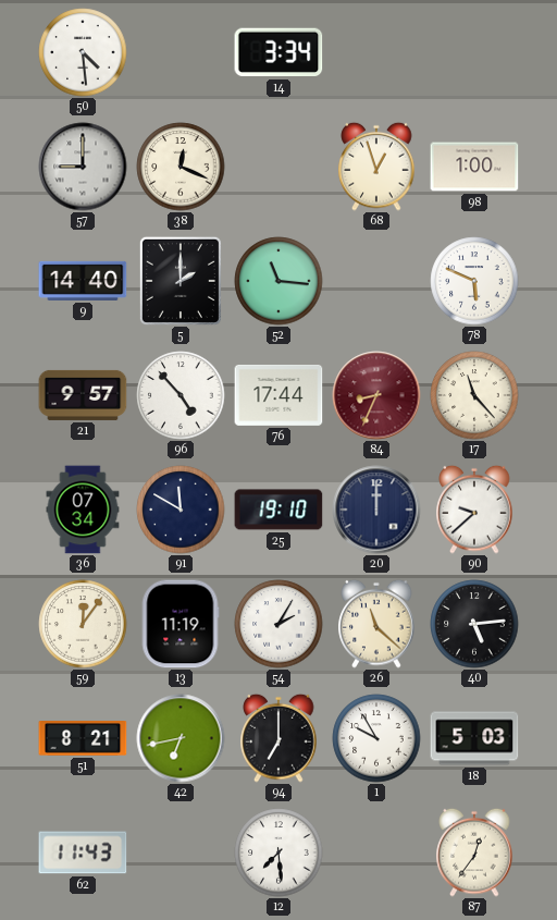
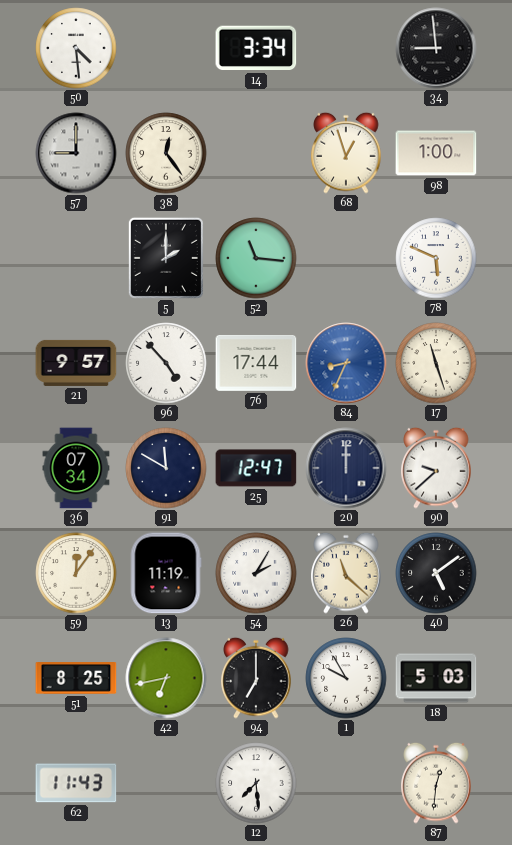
34: none -> 8:59 (436, 48)
38: 12:19 -> 12:24 (166, 153)
9: 14:40 -> none (83, 281)
84 dial: burgundy -> blue (346, 363)
17: 11:23 -> 11:27 (436, 363)
25: 19:10 -> 12:47 (256, 468)
40: 5:14 -> 5:09 (436, 573)
51: 8:21 -> 8:25 (76, 678)
87: 12:36 -> 12:31 (436, 783)
